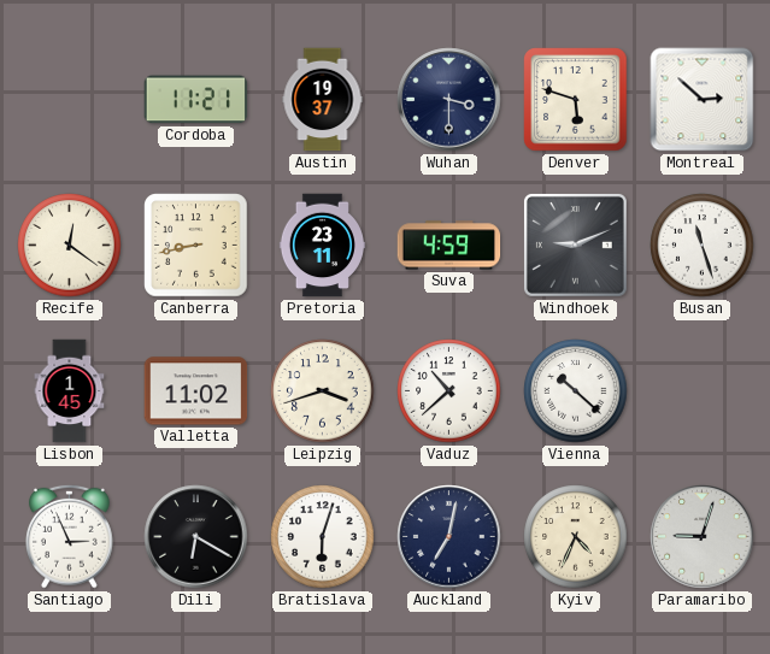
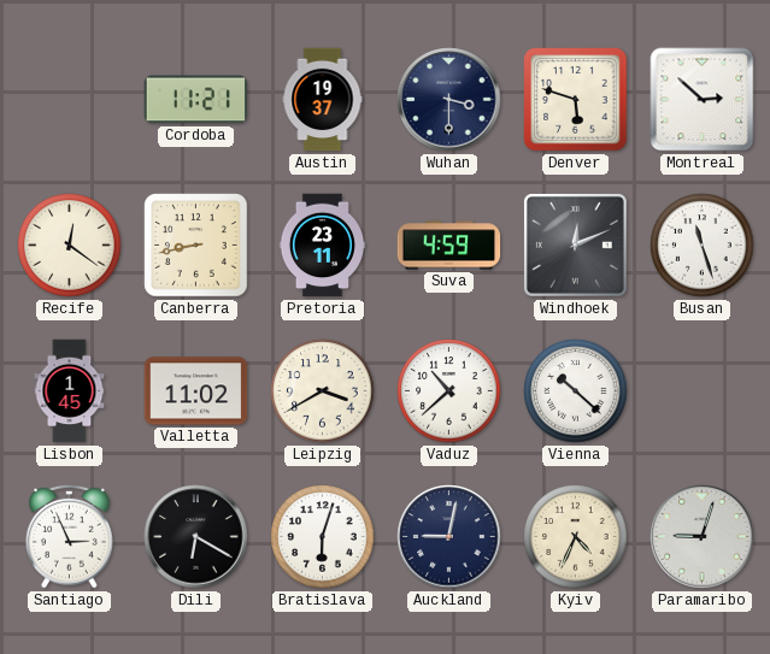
Windhoek: 9:11 -> 12:11 (575, 244)
Leipzig: 3:42 -> 3:40 (323, 391)
Auckland: 7:02 -> 9:02 (449, 537)
